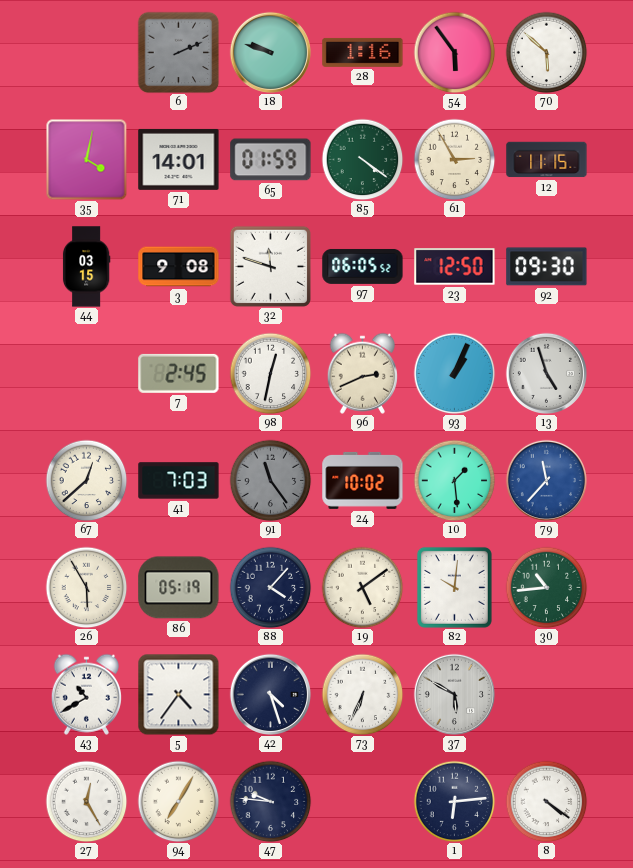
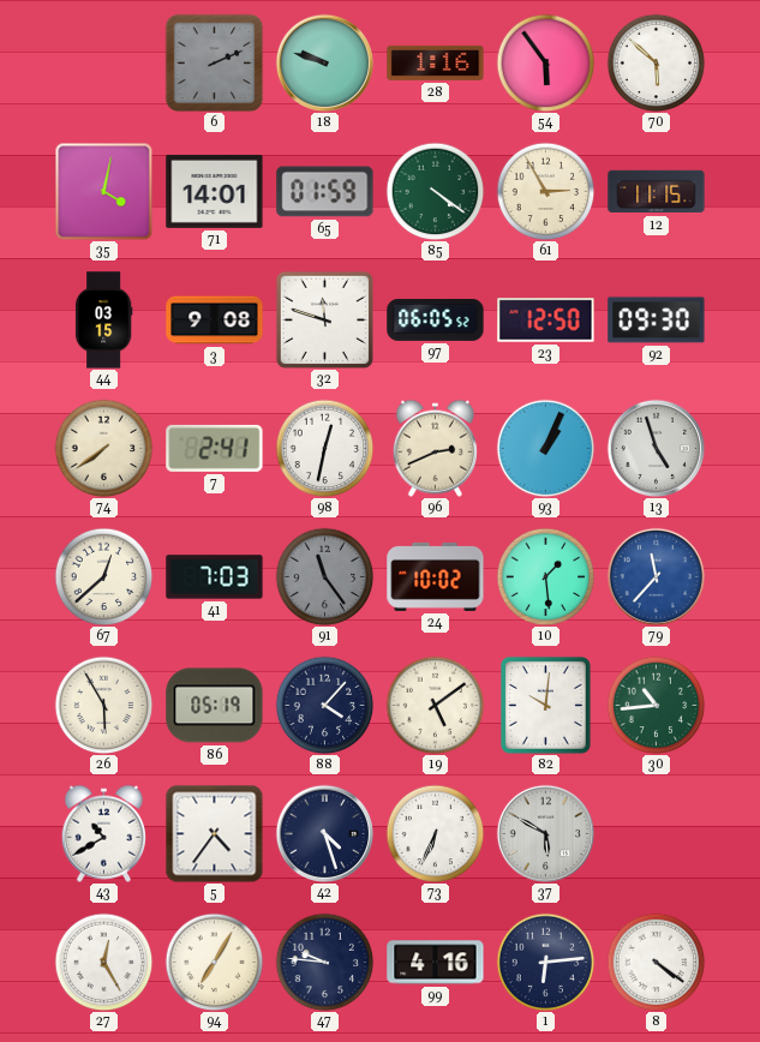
74: none -> 7:39 (103, 448)
7: 2:45 -> 2:41 (215, 448)
99: none -> 4:16 (436, 963)
